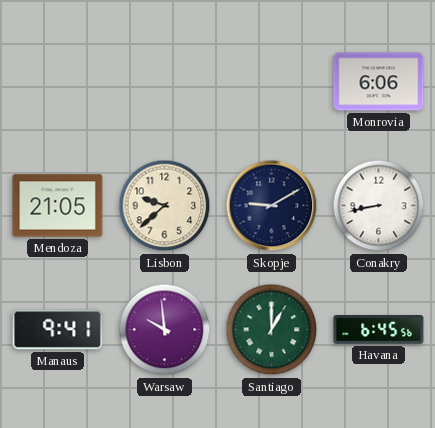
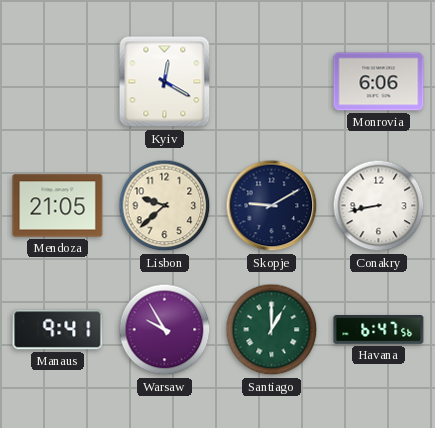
Kyiv: none -> 12:20 (165, 82)
Warsaw: 9:59 -> 9:55 (165, 330)
Havana: 6:45 -> 6:47 (379, 330)
